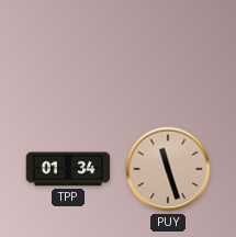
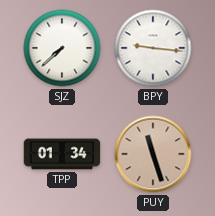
SJZ: none -> 7:38 (62, 48)
BPY: none -> 9:16 (153, 48)
